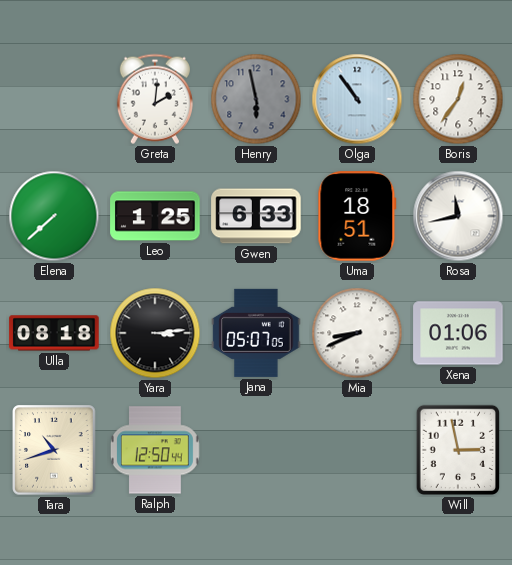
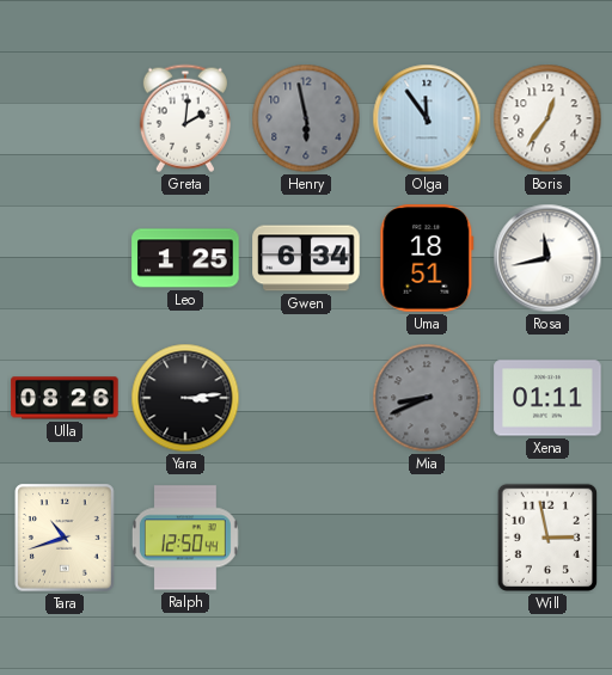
Olga: 10:54 -> 11:54 (427, 118)
Elena: 7:38 -> none (54, 216)
Gwen: 6:33 -> 6:34 (306, 258)
Ulla: 08:18 -> 08:26 (65, 398)
Jana: 05:07 -> none (256, 333)
Mia dial: white -> grey (427, 398)
Xena: 01:06 -> 01:11 (547, 398)
